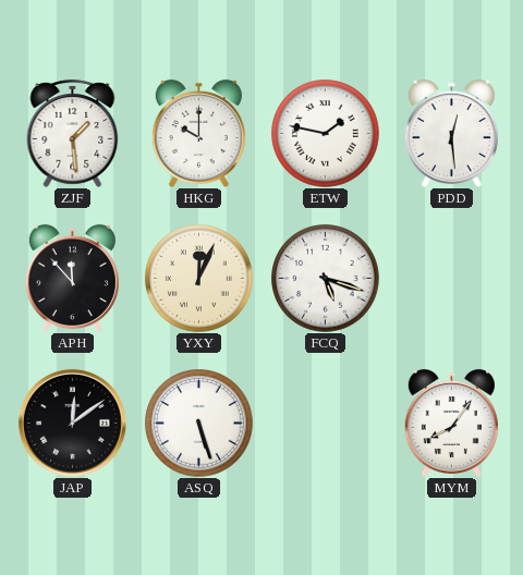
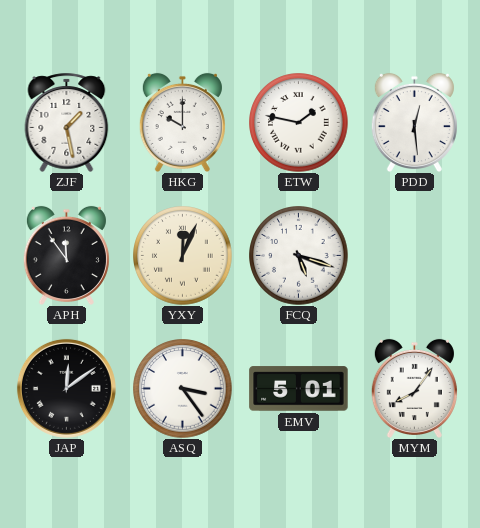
ZJF: 1:29 -> 1:28 (67, 122)
APH: 11:53 -> 11:54 (66, 255)
ASQ: 5:27 -> 3:24 (183, 389)
EMV: none -> 5:01 (299, 389)
